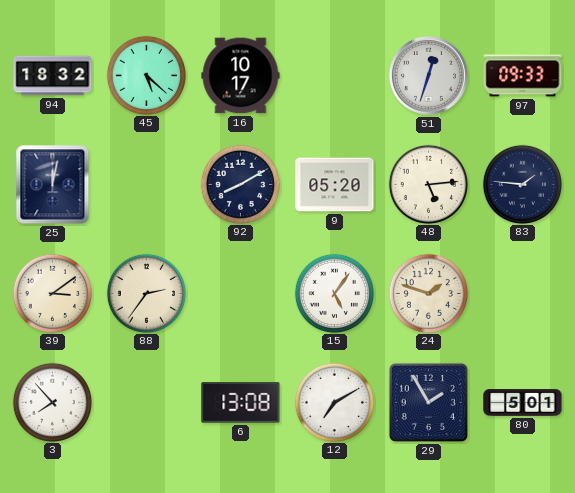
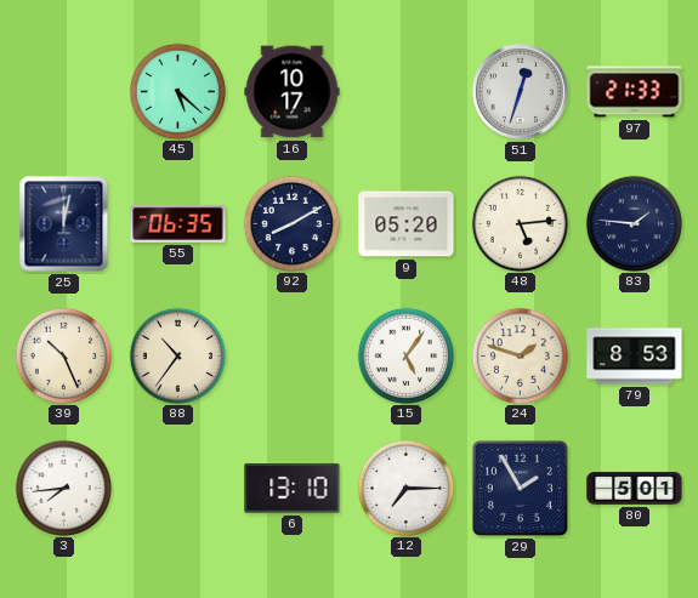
94: 18:32 -> none (53, 76)
97: 09:33 -> 21:33 (635, 92)
55: none -> 06:35 (178, 223)
39: 3:09 -> 10:26 (63, 355)
88: 2:36 -> 10:36 (177, 355)
79: none -> 8:53 (635, 357)
3: 7:53 -> 7:44 (63, 488)
6: 13:08 -> 13:10 (293, 489)
12: 7:10 -> 7:15 (405, 488)
